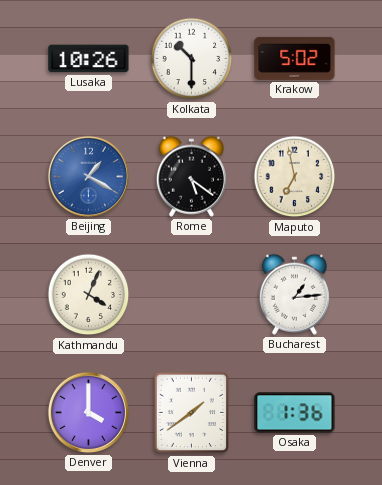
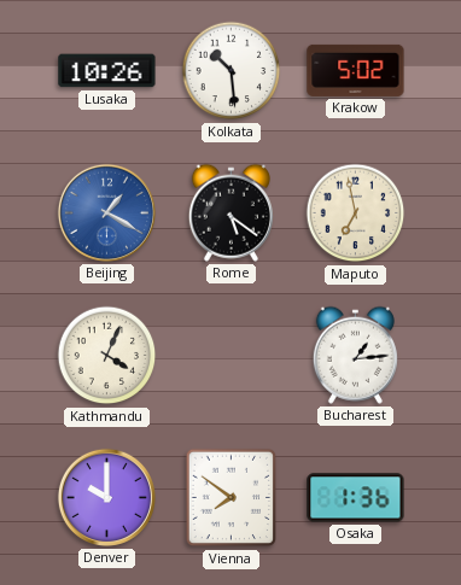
Kolkata: 10:30 -> 10:29 (232, 71)
Denver: 4:00 -> 10:00 (106, 497)
Vienna: 1:39 -> 7:51 (232, 498)
